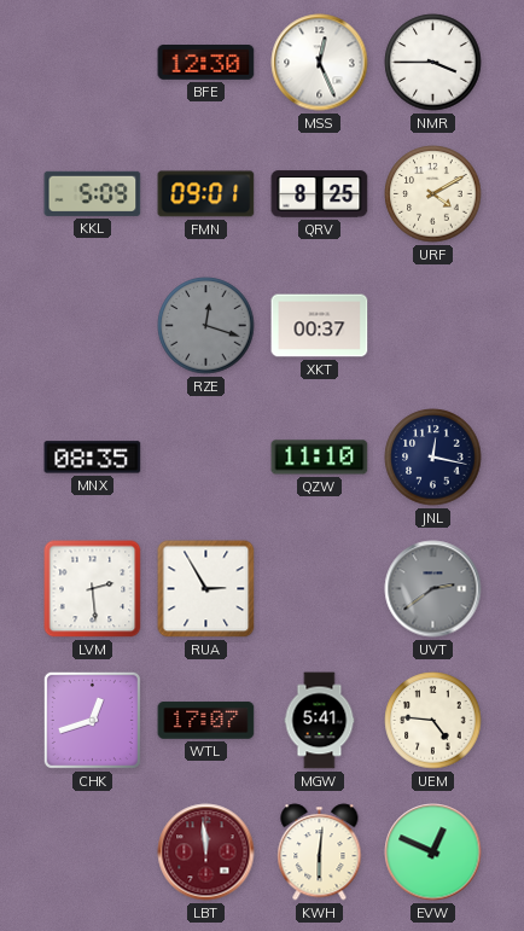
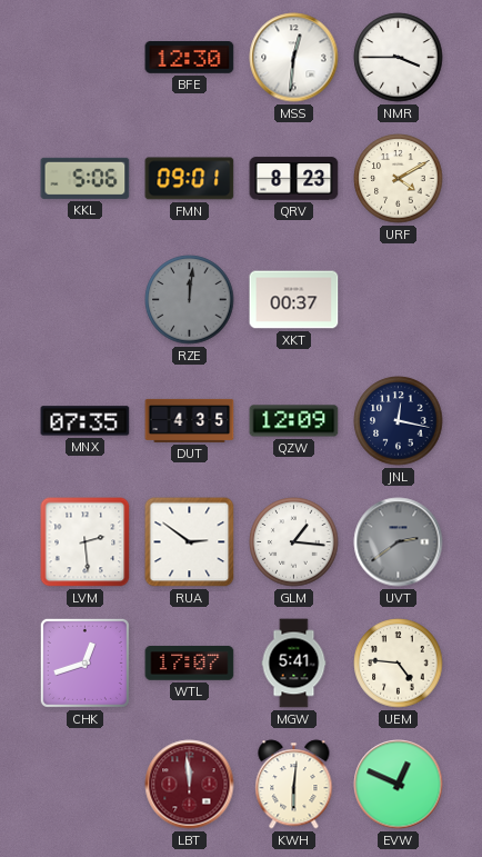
MSS: 12:26 -> 12:31 (294, 58)
KKL: 5:09 -> 5:06 (86, 178)
QRV: 8:25 -> 8:23 (294, 179)
RZE: 12:18 -> 12:01 (190, 300)
MNX: 08:35 -> 07:35 (86, 421)
DUT: none -> 4:35 (190, 420)
QZW: 11:10 -> 12:09 (294, 421)
RUA: 2:55 -> 2:51 (190, 542)
GLM: none -> 1:16 (294, 542)
